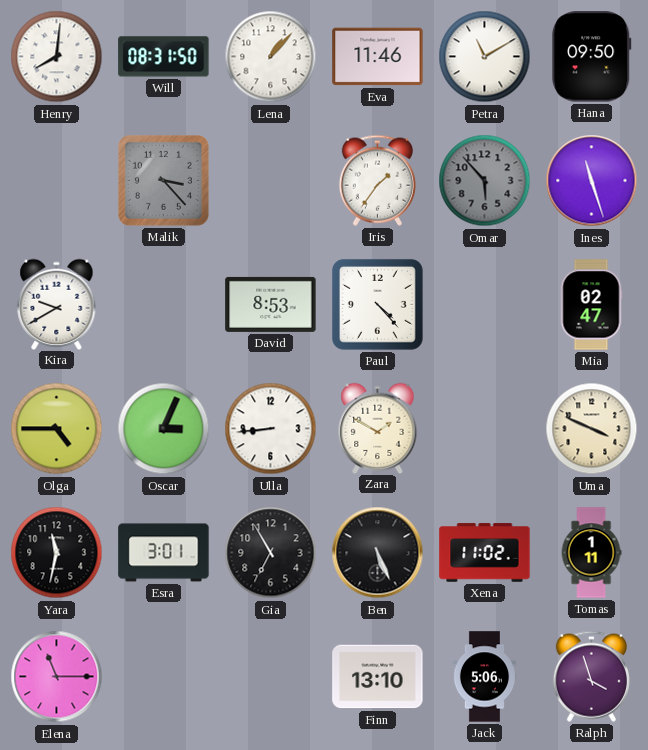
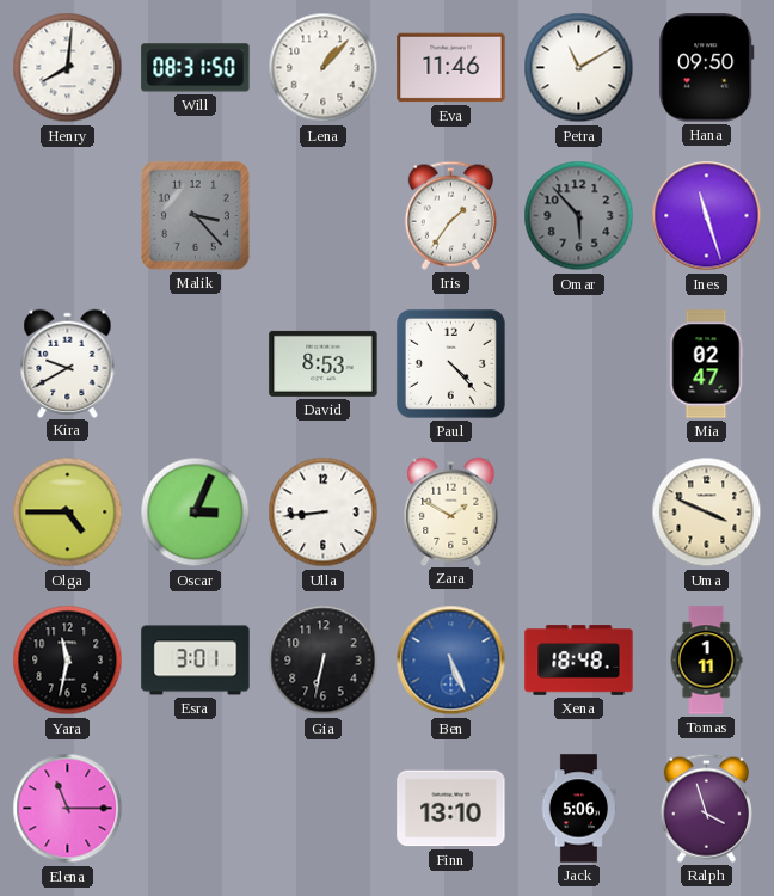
Gia: 6:55 -> 6:32 (324, 661)
Ben dial: black -> blue (451, 661)
Xena: 11:02 -> 18:48 (579, 661)
